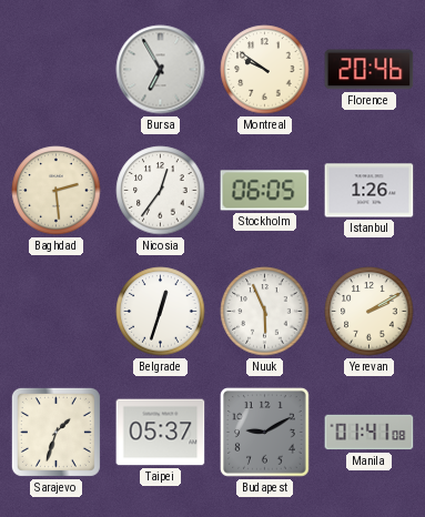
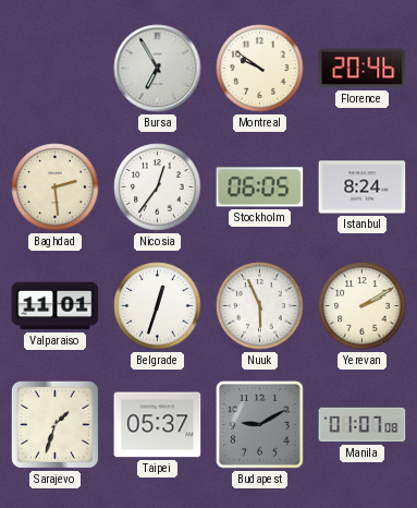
Istanbul: 1:26 -> 8:24 (363, 188)
Valparaiso: none -> 11:01 (56, 306)
Manila: 01:41 -> 01:07 (363, 425)
